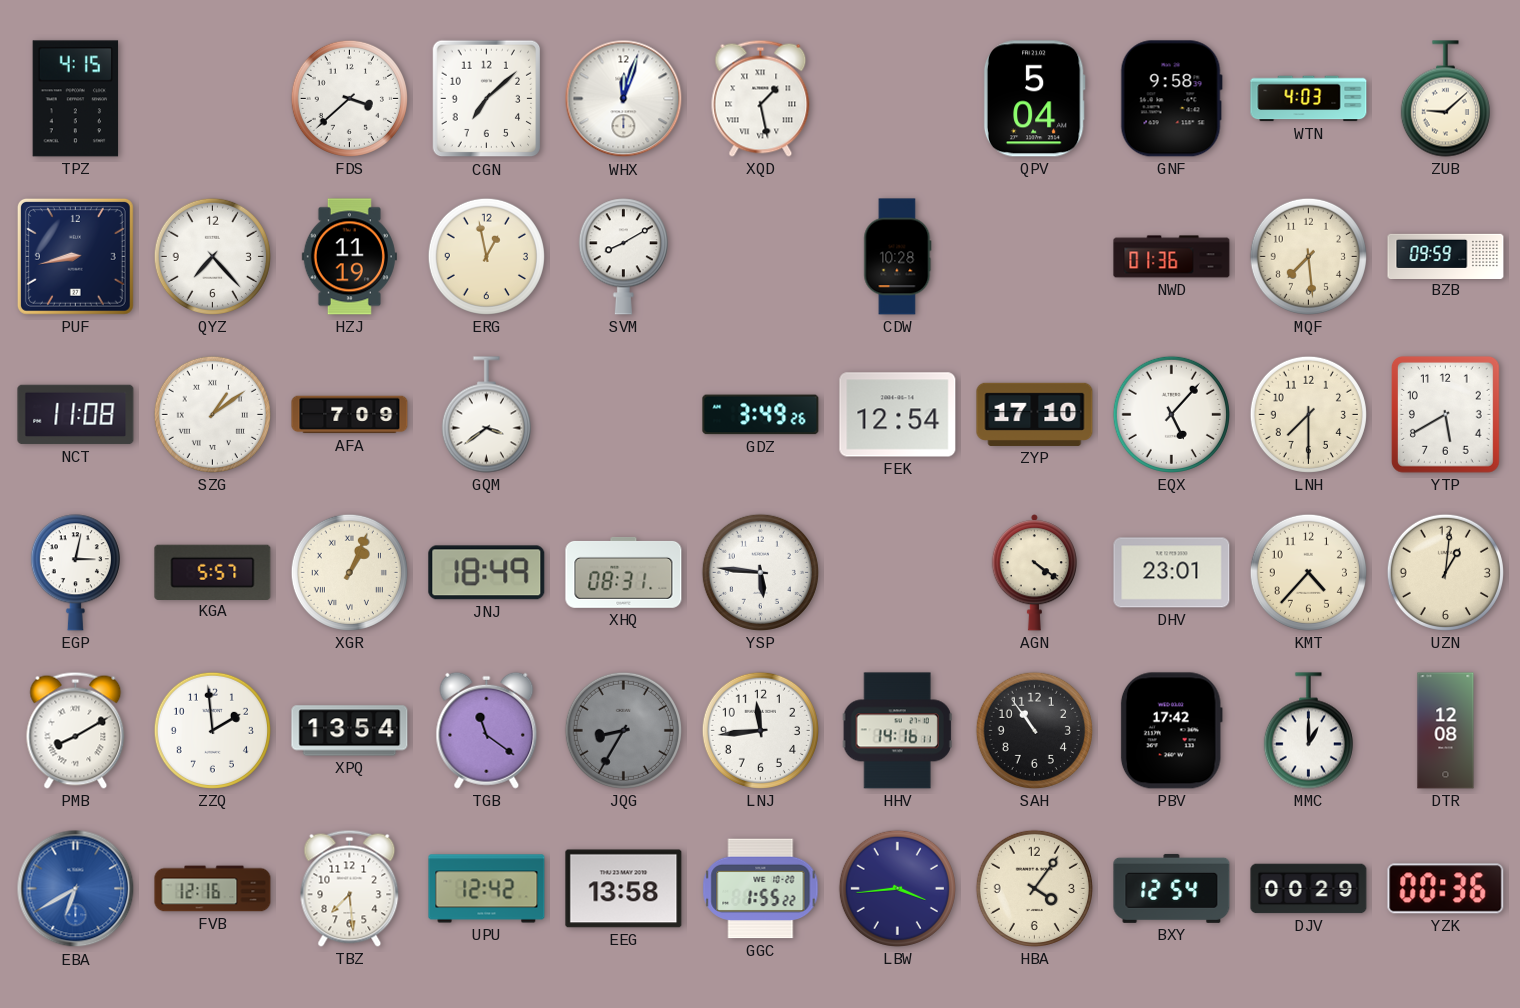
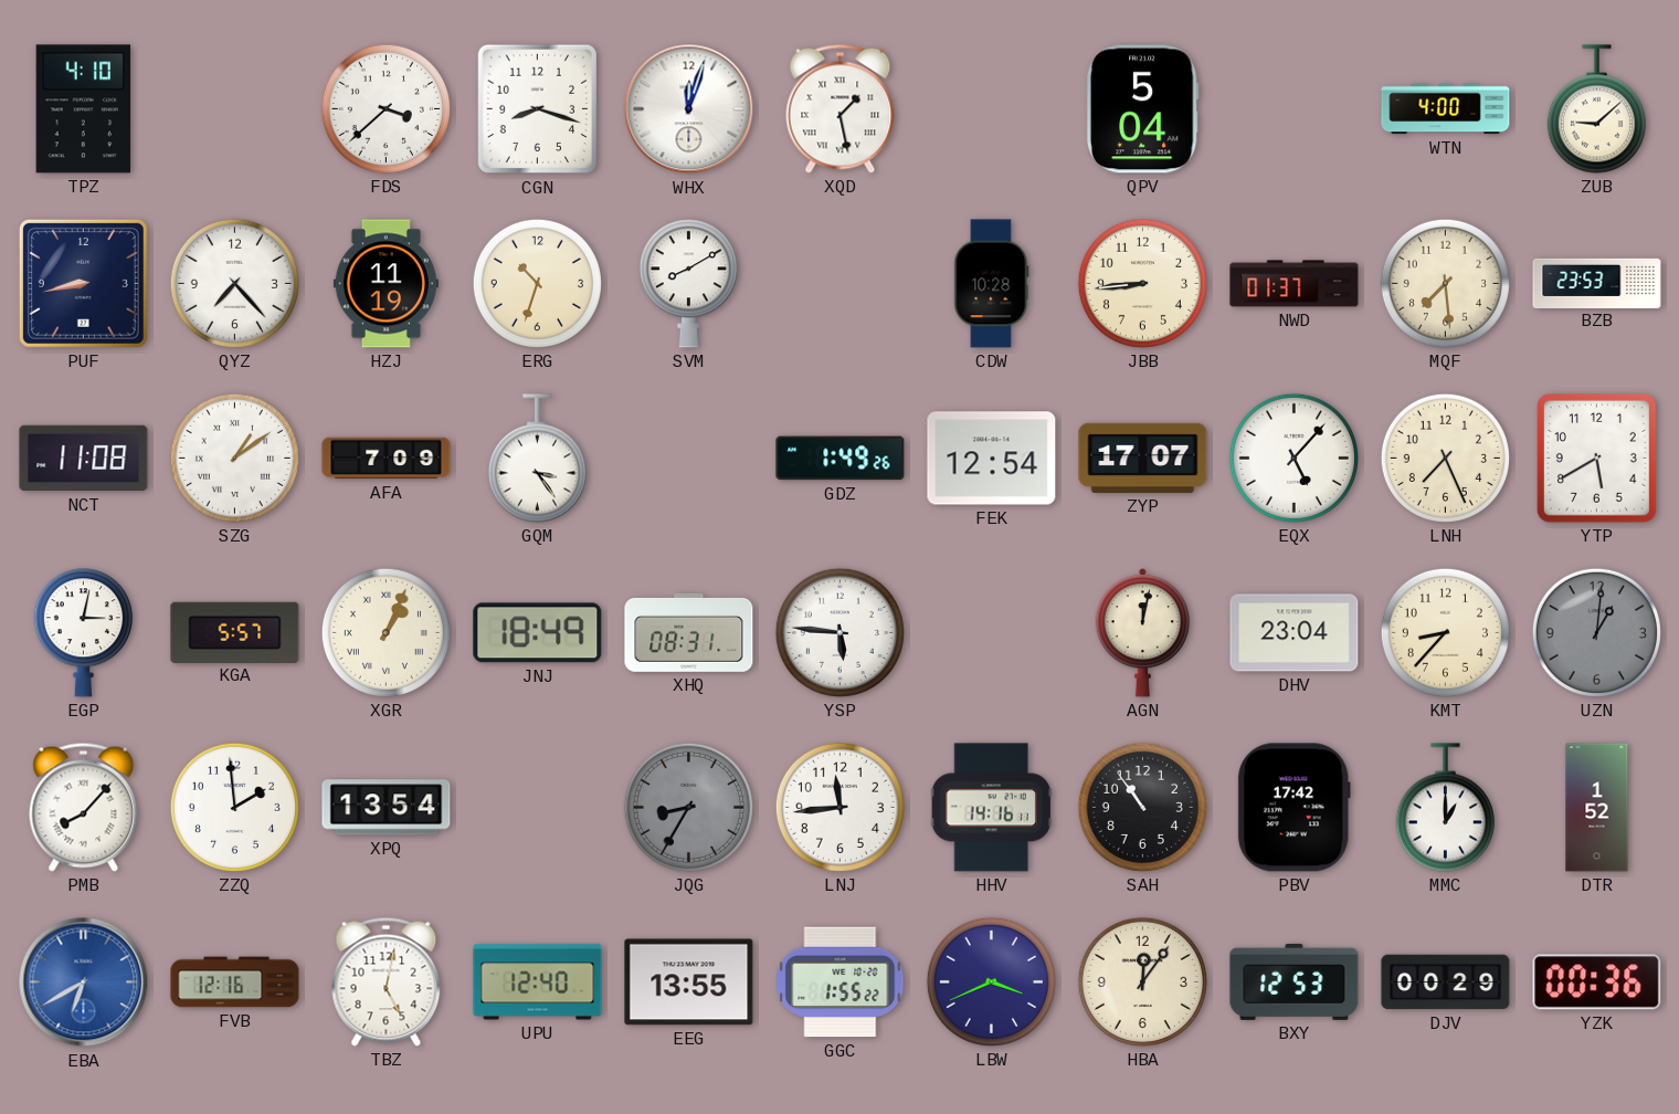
TPZ: 4:15 -> 4:10 (84, 109)
CGN: 7:08 -> 8:18 (538, 109)
GNF: 9:58 -> none (1171, 99)
WTN: 4:03 -> 4:00 (1446, 109)
ERG: 12:58 -> 10:33 (537, 283)
JBB: none -> 8:44 (1142, 283)
NWD: 01:36 -> 01:37 (1295, 284)
BZB: 09:59 -> 23:53 (1597, 283)
GQM: 3:39 -> 3:24 (537, 459)
GDZ: 3:49 -> 1:49 (841, 459)
ZYP: 17:10 -> 17:07 (1143, 458)
LNH: 7:30 -> 7:26 (1445, 458)
AGN: 4:21 -> 12:02 (1142, 633)
DHV: 23:01 -> 23:04 (1295, 633)
KMT: 4:37 -> 8:37 (1445, 632)
UZN dial: cream -> grey (1596, 632)
PMB: 8:10 -> 8:07 (84, 807)
TGB: 11:21 -> none (487, 730)
DTR: 12:08 -> 1:52 (1597, 808)
TBZ: 7:29 -> 5:02 (387, 981)
UPU: 12:42 -> 12:40 (538, 982)
EEG: 13:58 -> 13:55 (689, 982)
LBW: 3:44 -> 3:41 (991, 981)
HBA: 4:06 -> 12:06 (1142, 981)
BXY: 12:54 -> 12:53 (1295, 981)
